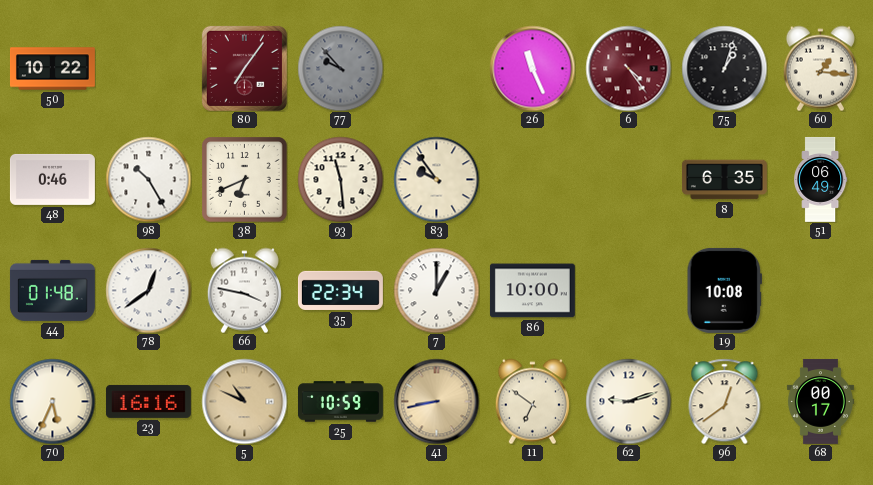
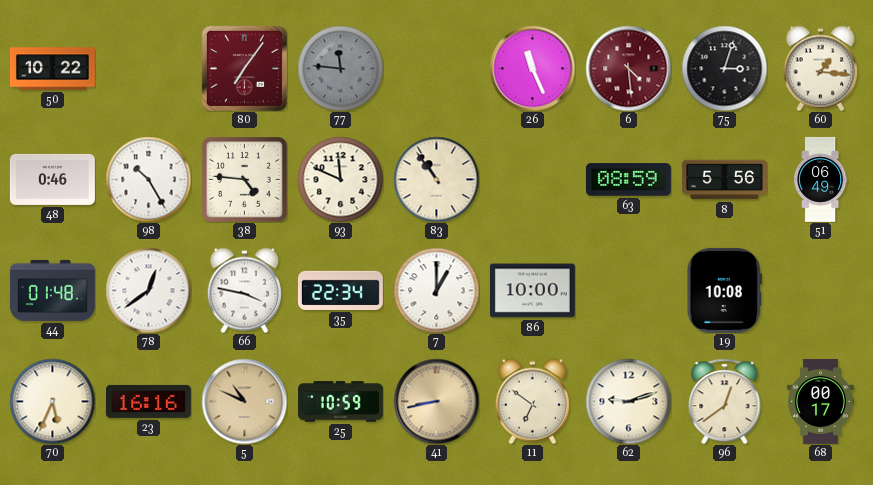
77: 9:53 -> 11:46 (340, 68)
6: 4:24 -> 4:29 (628, 68)
75: 1:03 -> 3:03 (724, 68)
38: 6:41 -> 4:46 (244, 179)
93: 11:29 -> 11:49 (340, 179)
83: 9:54 -> 10:54 (436, 179)
63: none -> 08:59 (628, 180)
8: 6:35 -> 5:56 (724, 180)
